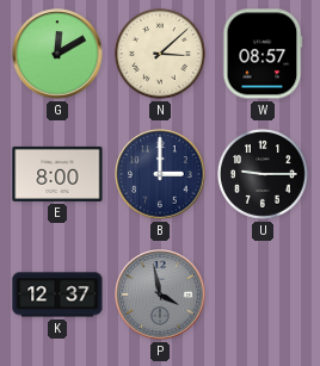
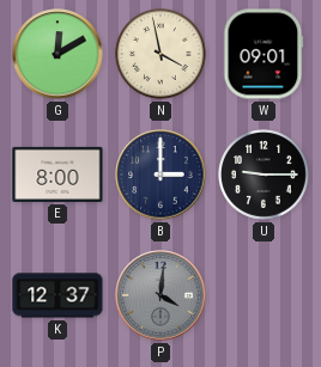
N: 3:08 -> 3:58 (162, 55)
W: 08:57 -> 09:01 (264, 54)
P: 3:58 -> 4:01 (160, 295)
